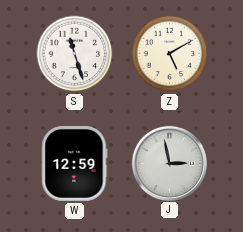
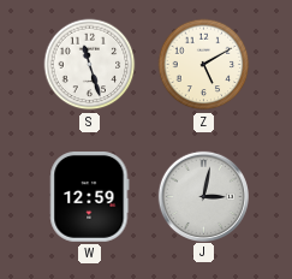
J: 2:58 -> 3:02 (203, 196)
